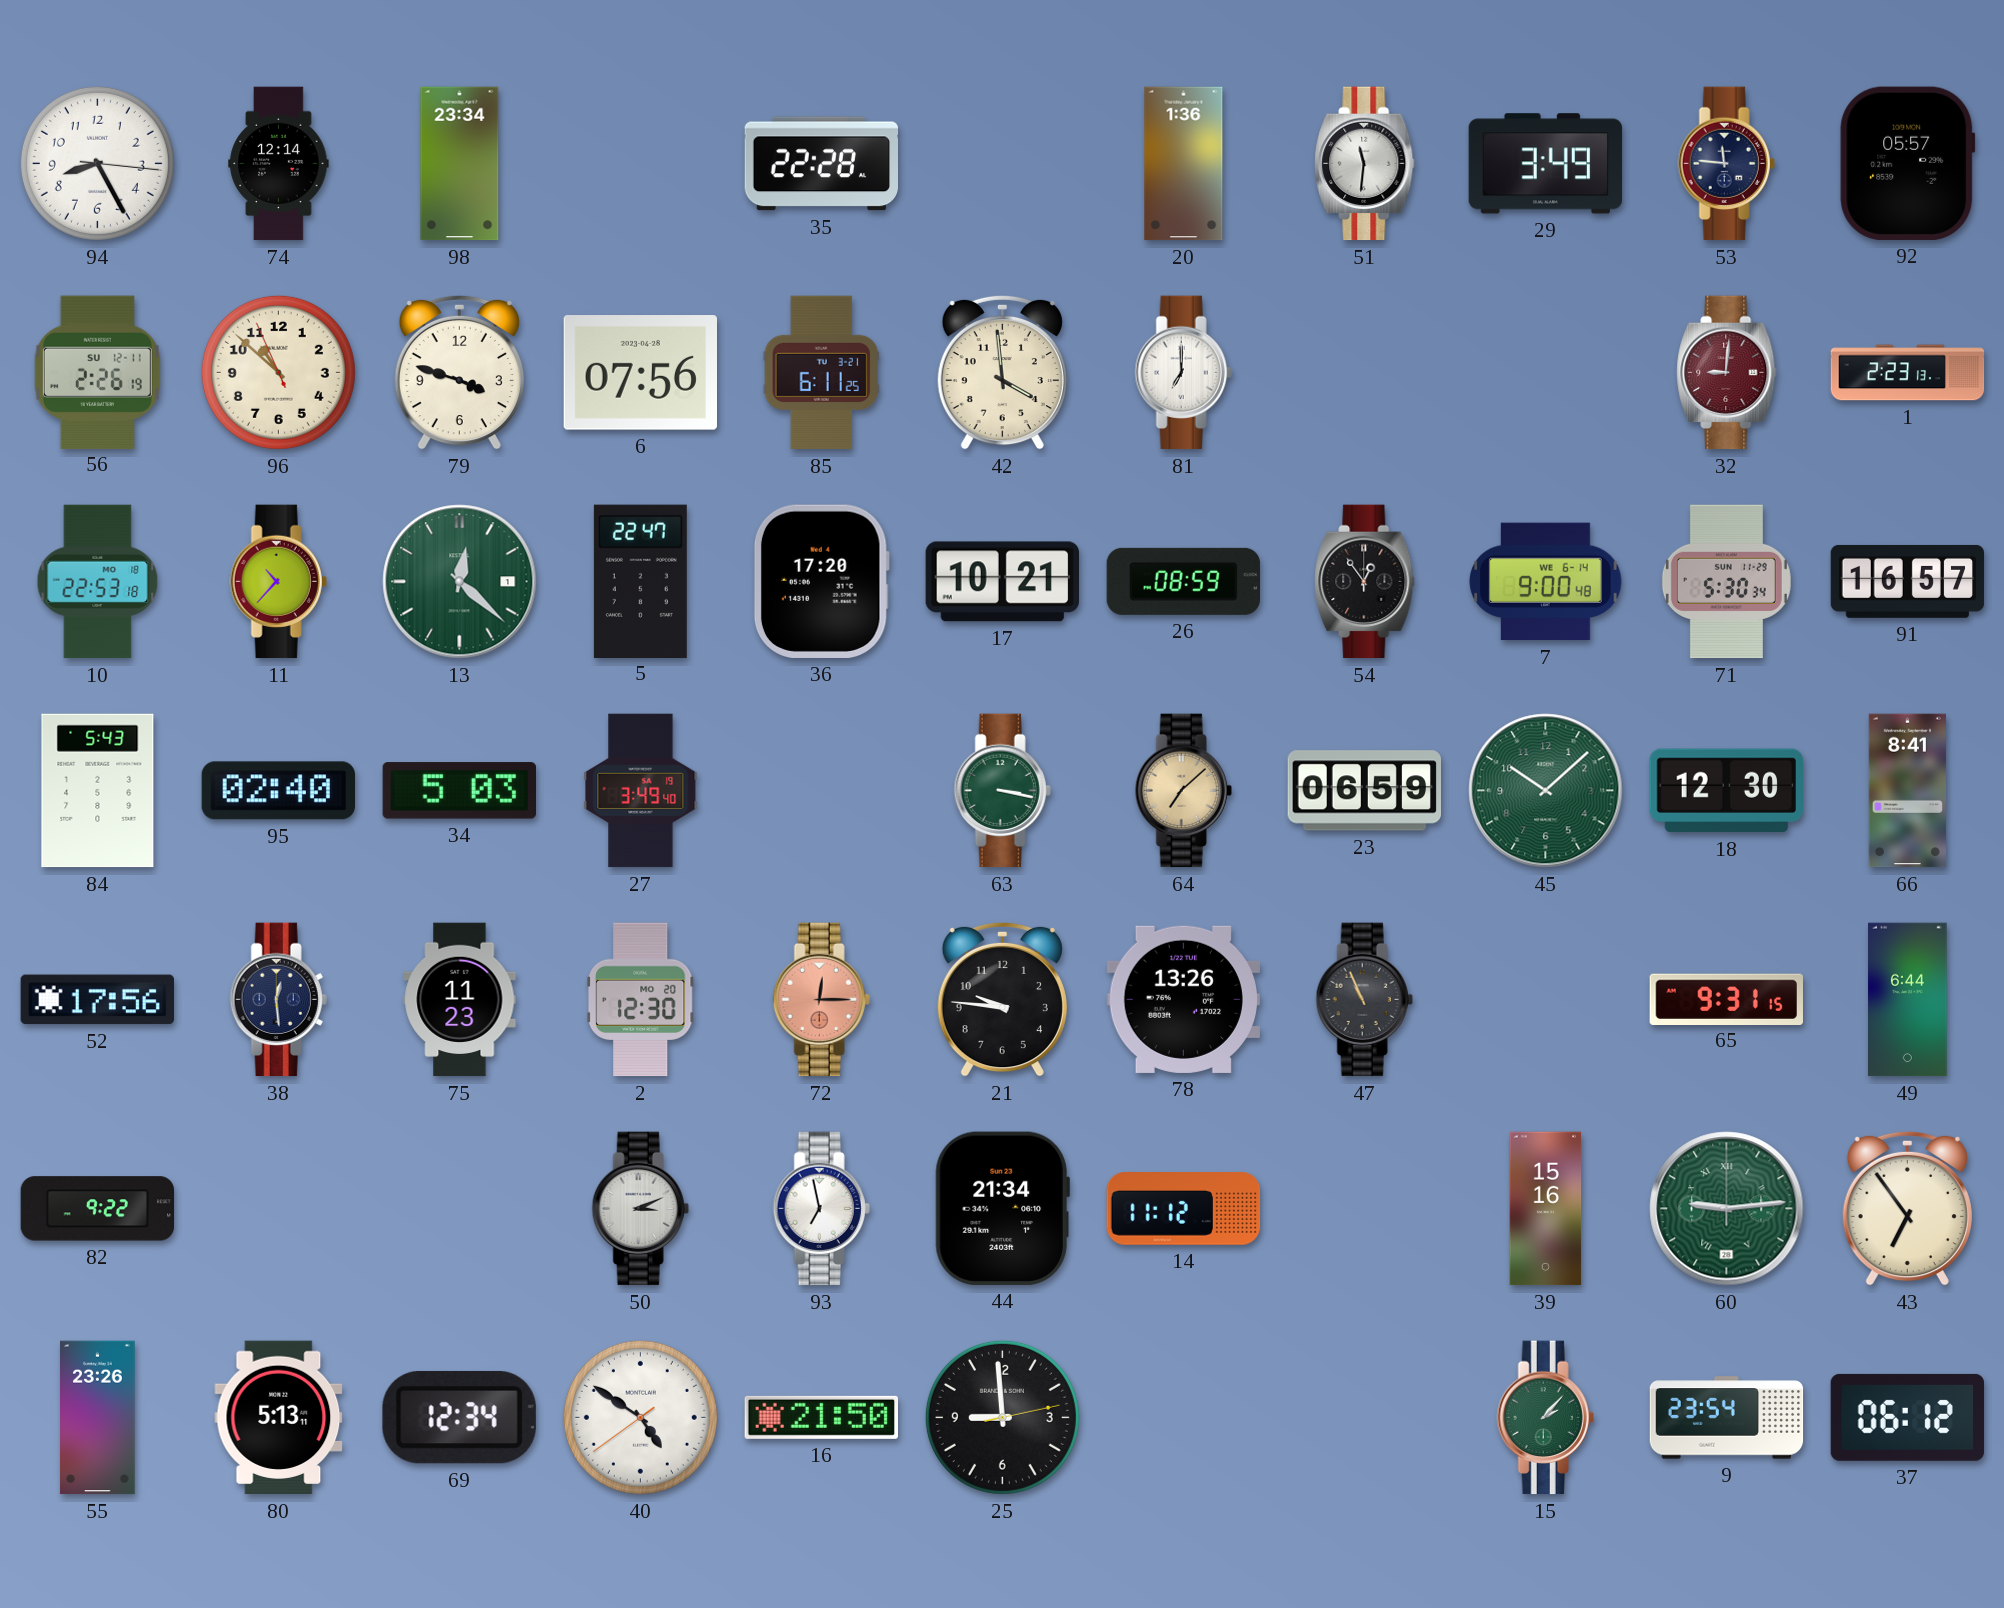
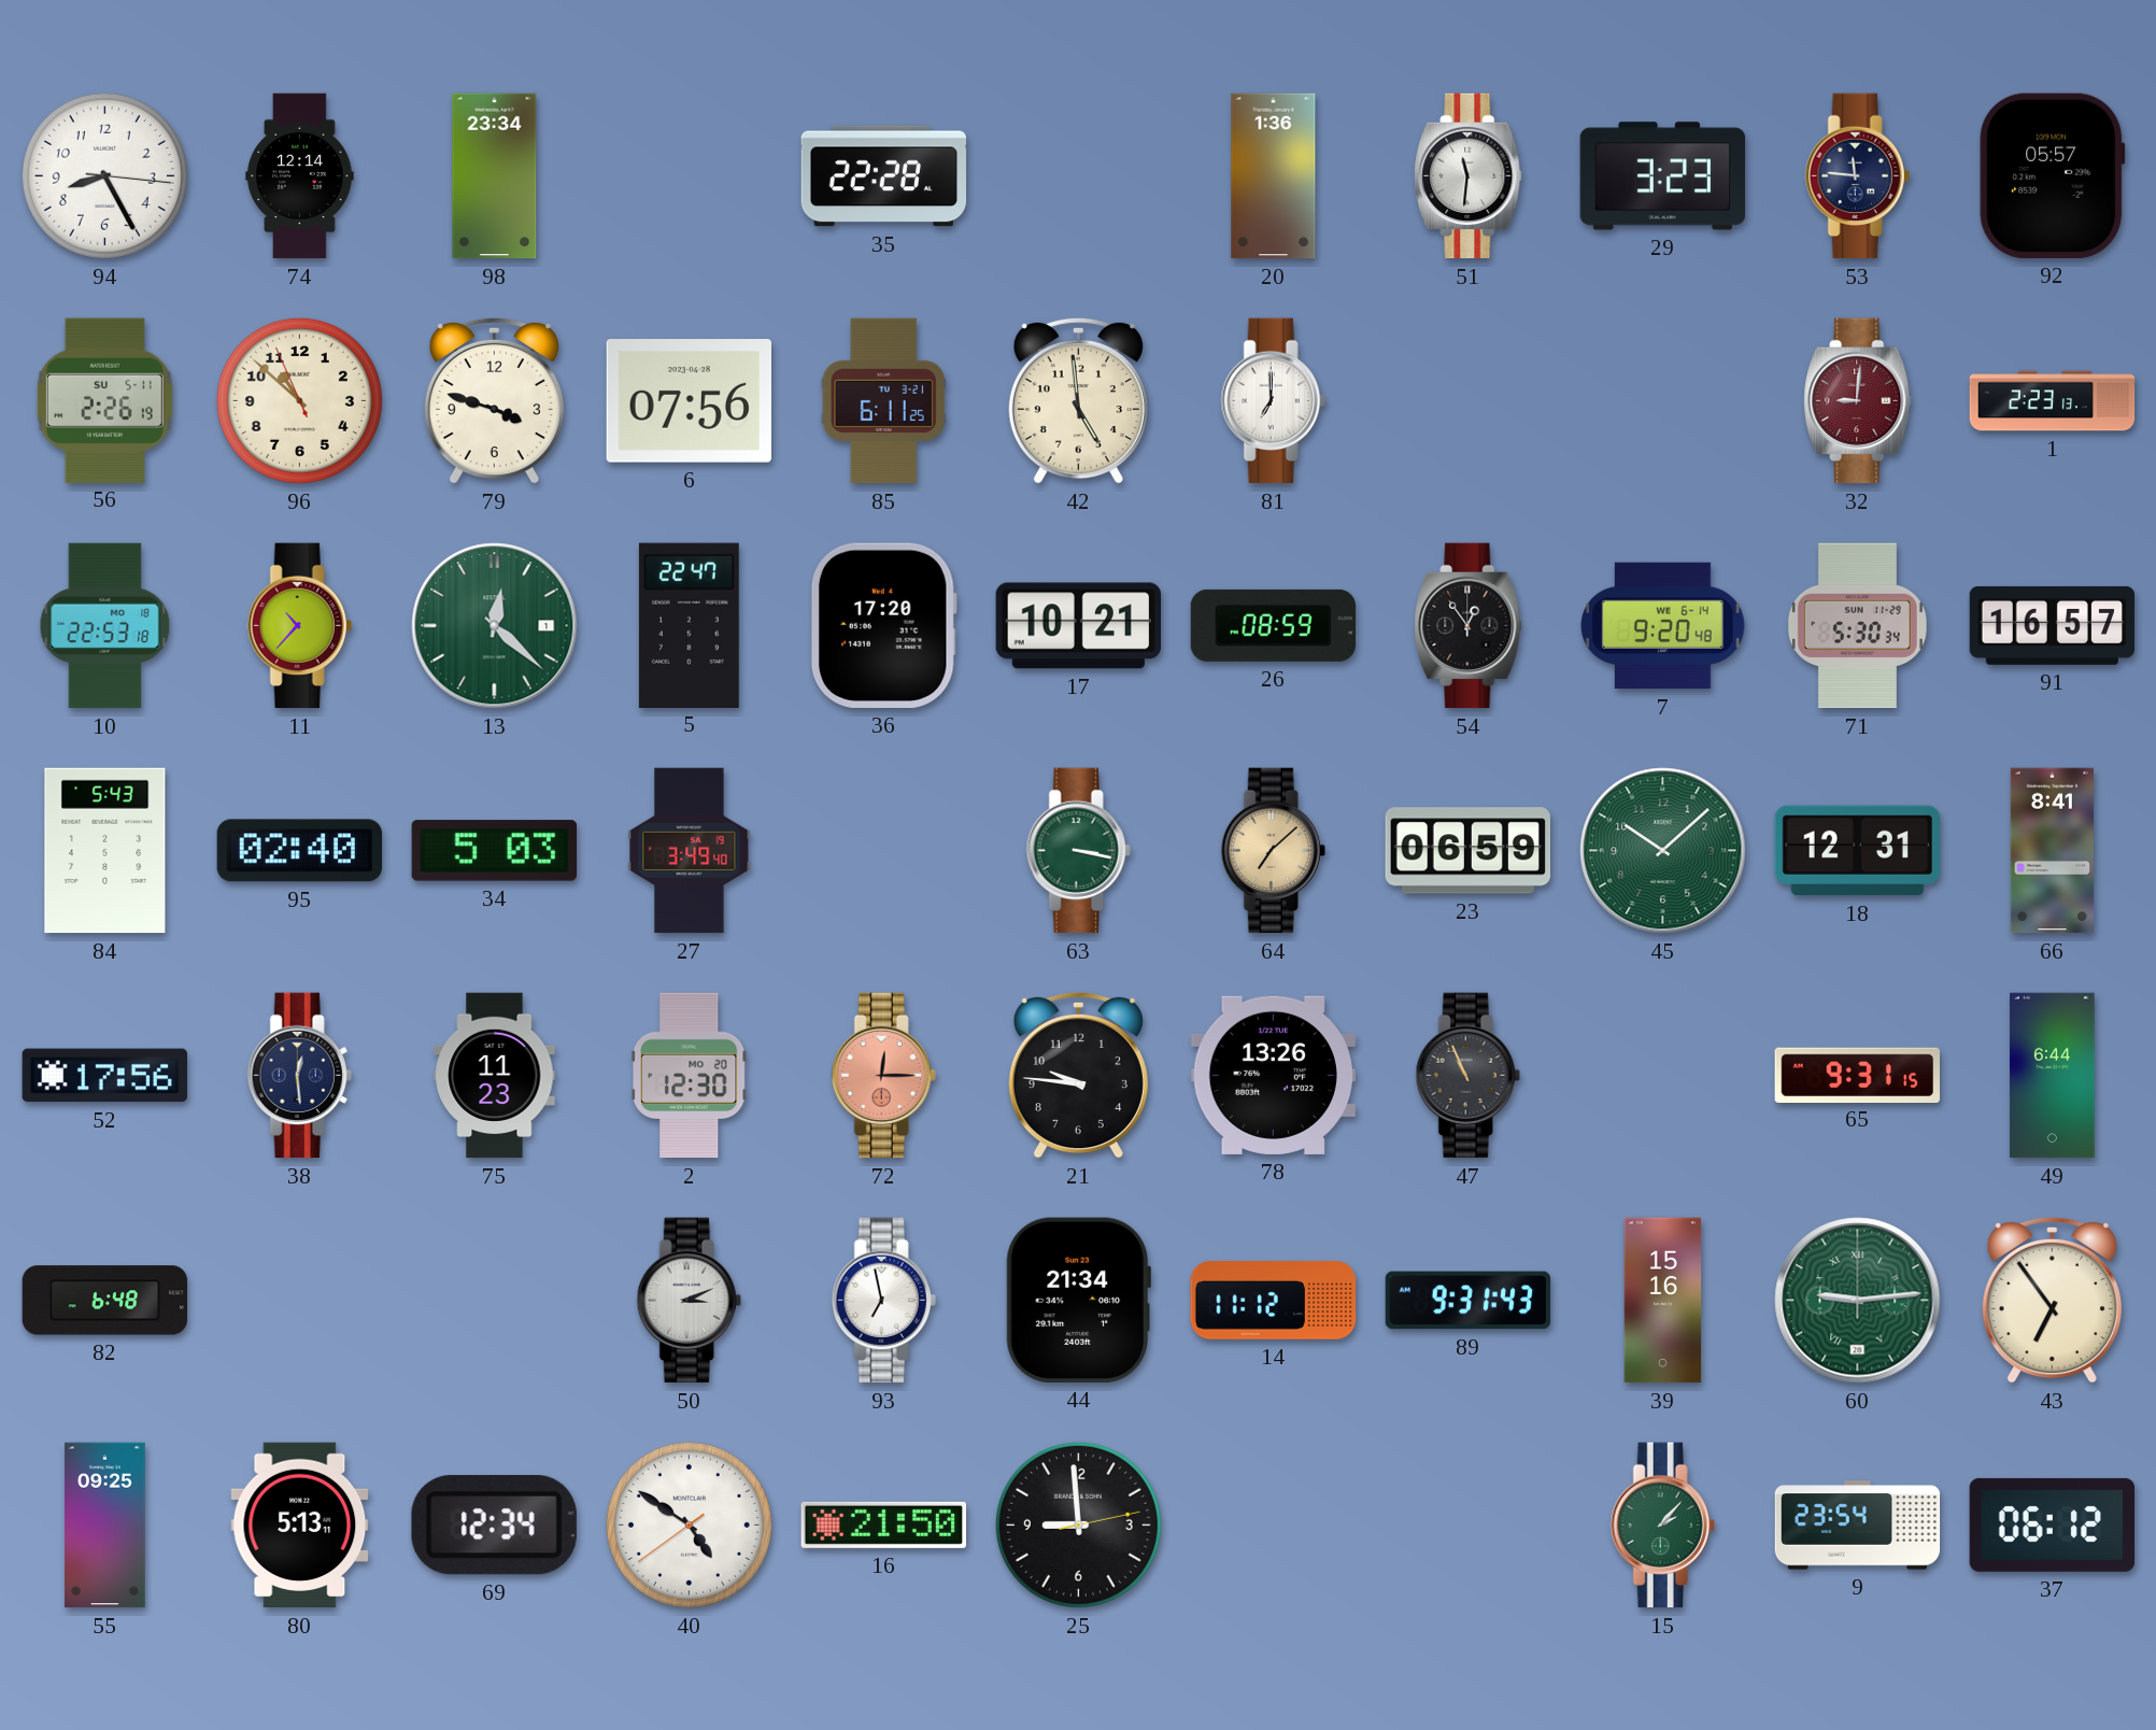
29: 3:49 -> 3:23 (1663, 176)
56 date: SU 12-11 -> SU 5-11 (104, 400)
42: 3:59 -> 4:59 (1078, 400)
7: 9:00 -> 9:20 (1663, 626)
18: 12:30 -> 12:31 (1857, 851)
82: 9:22 -> 6:48 (105, 1301)
89: none -> 9:31 (1469, 1301)
55: 23:26 -> 09:25 (105, 1526)
